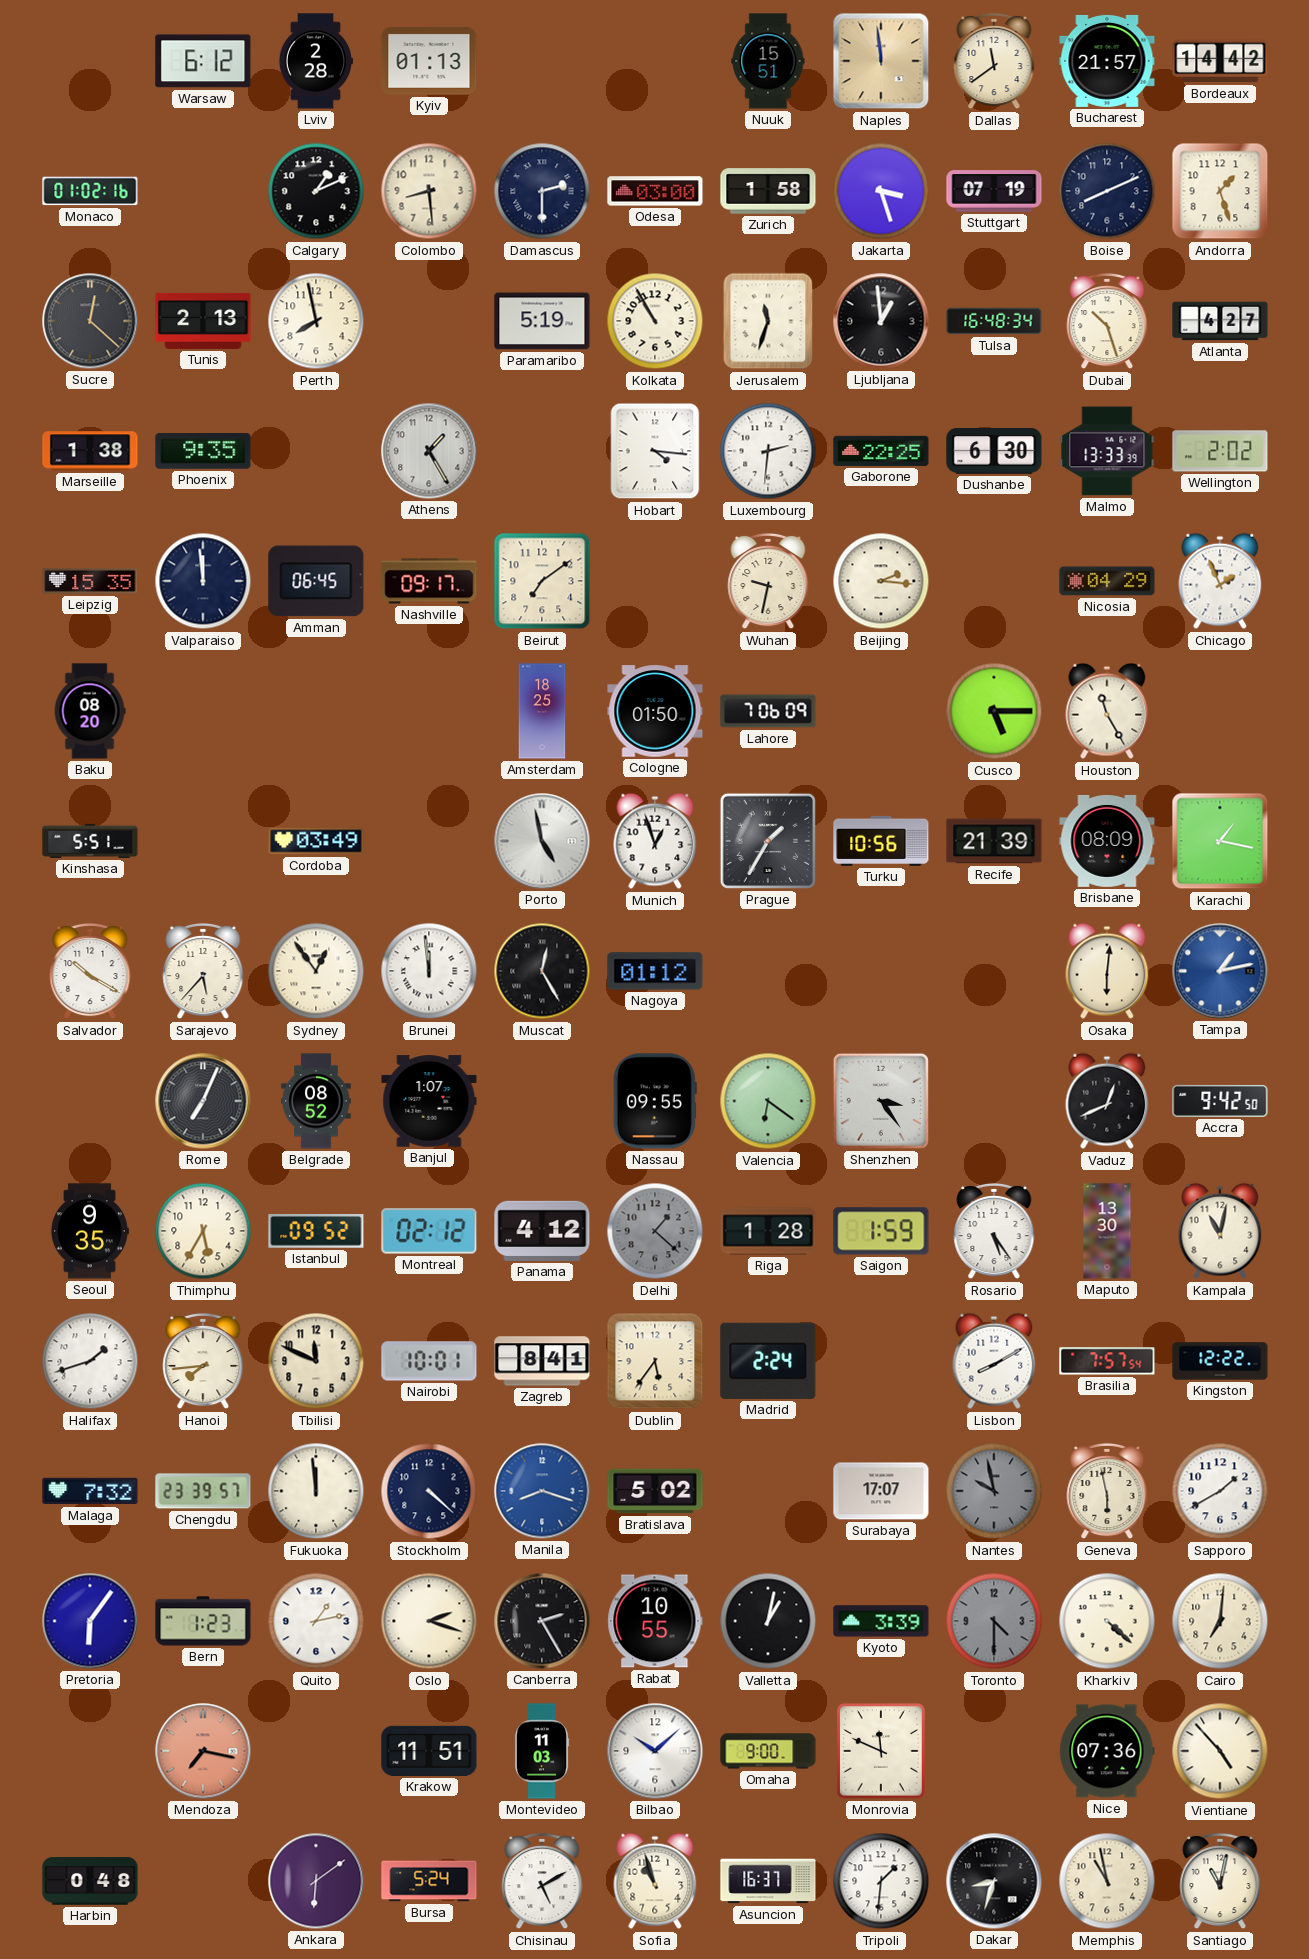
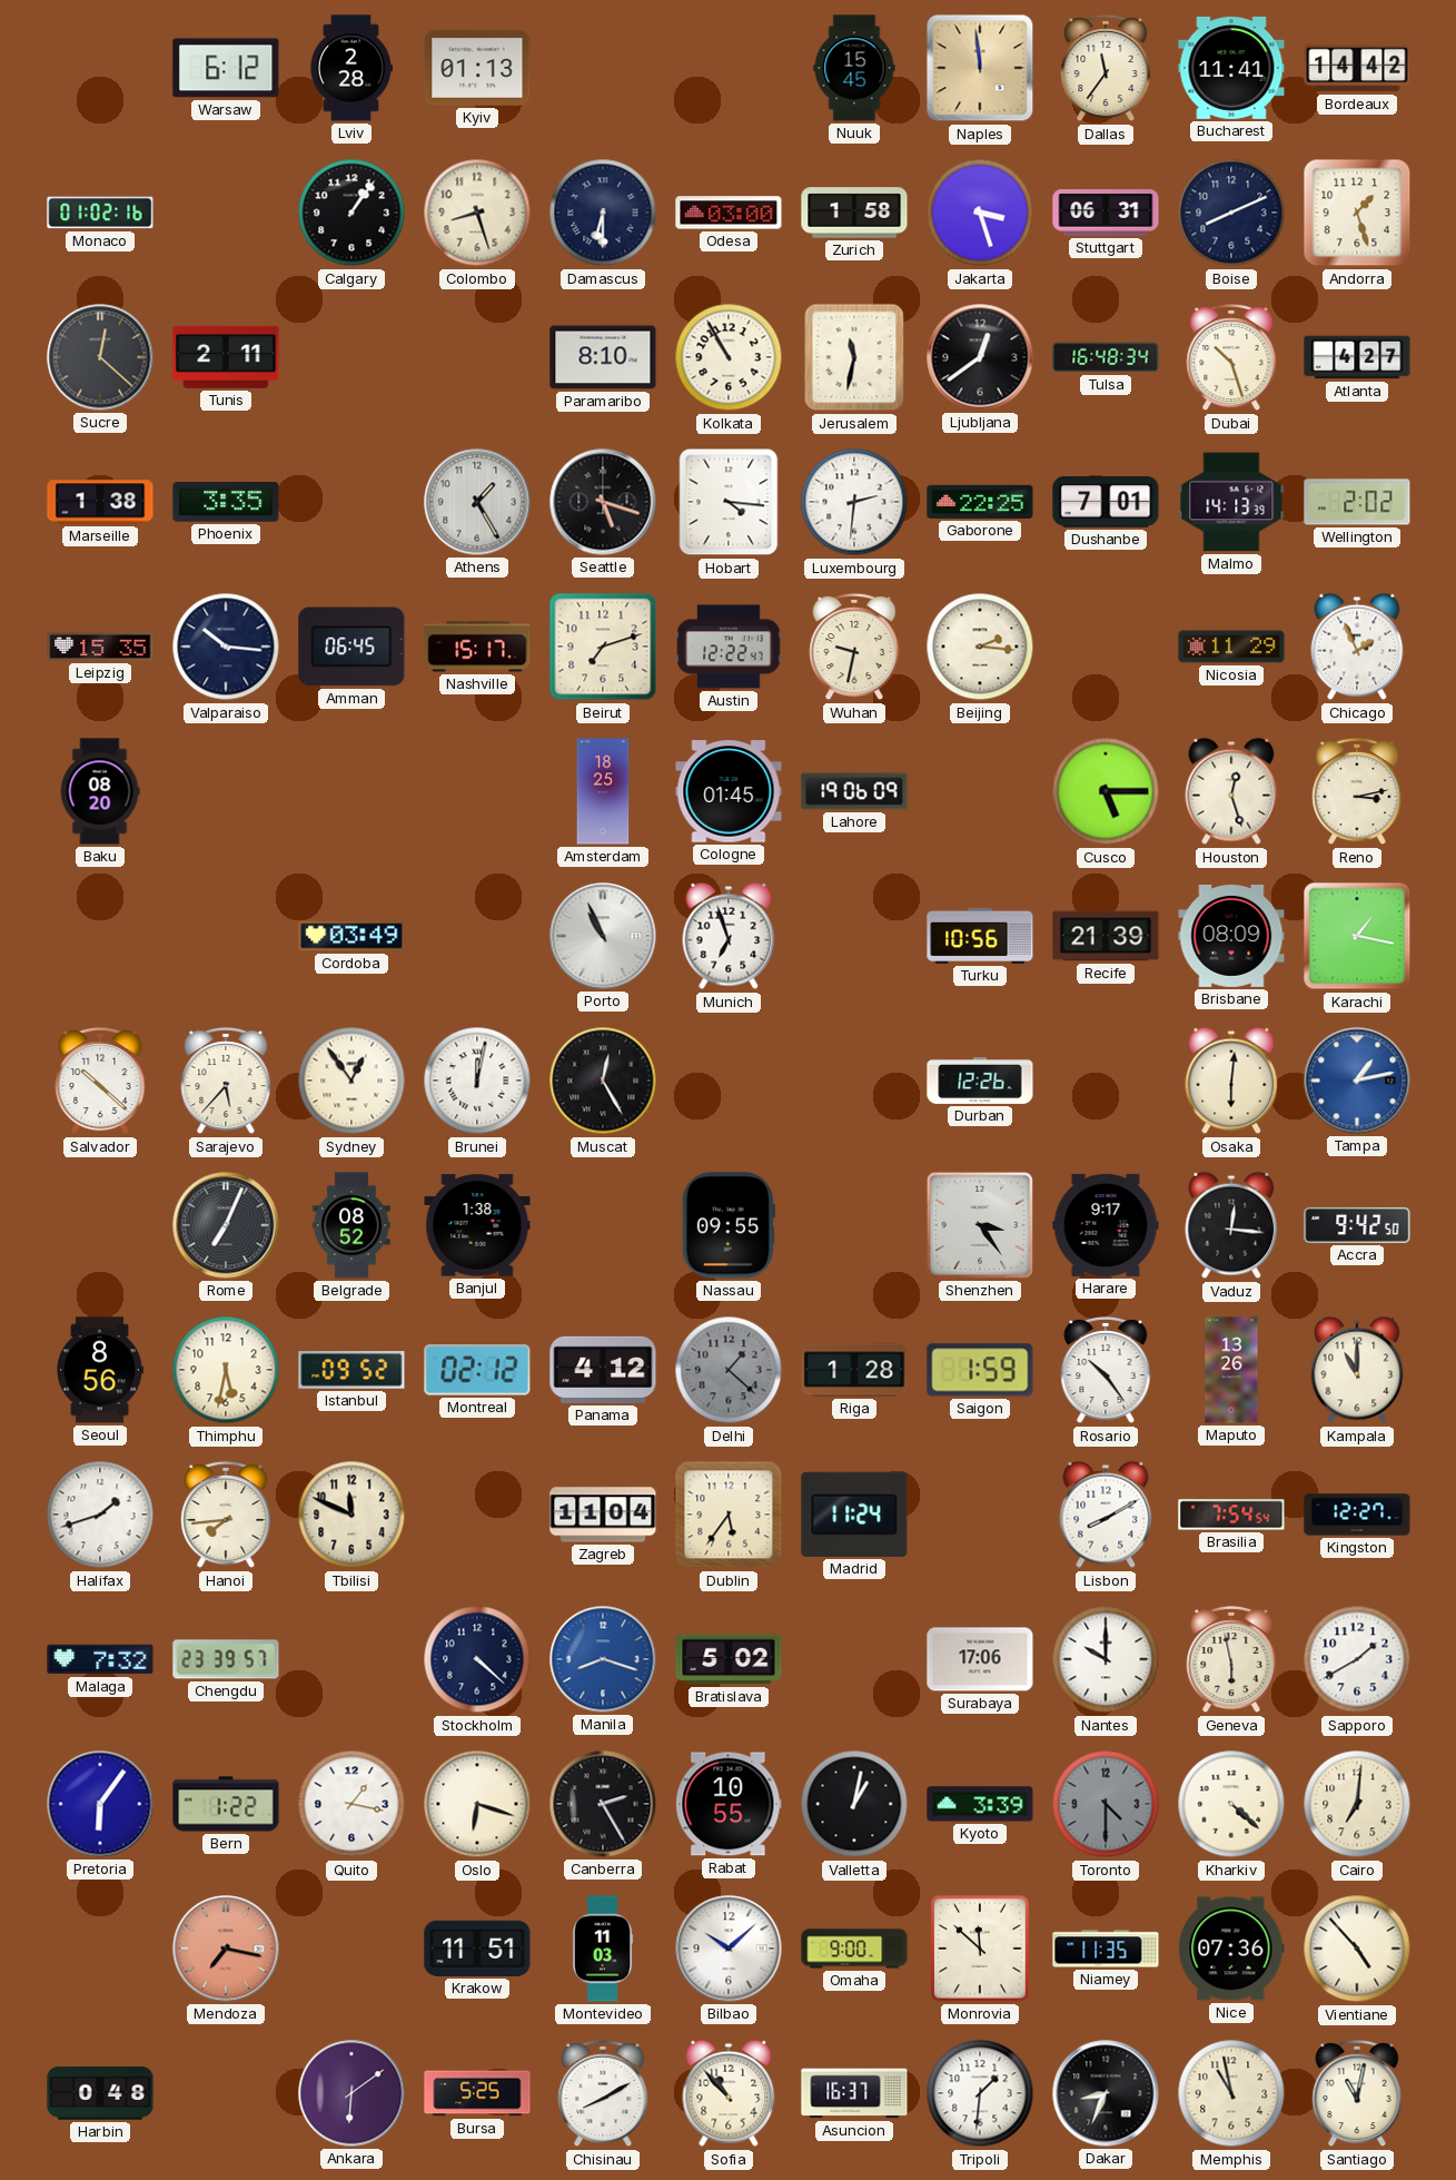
Nuuk: 15:51 -> 15:45 (854, 68)
Dallas: 11:39 -> 11:36 (1106, 68)
Bucharest: 21:57 -> 11:41 (1231, 68)
Calgary: 1:11 -> 1:06 (351, 213)
Colombo: 8:29 -> 8:27 (477, 213)
Damascus: 2:30 -> 6:30 (603, 213)
Stuttgart: 07:19 -> 06:31 (1106, 213)
Tunis: 2:13 -> 2:11 (226, 357)
Perth: 7:58 -> none (316, 321)
Paramaribo: 5:19 -> 8:10 (603, 357)
Jerusalem: 11:33 -> 11:32 (854, 357)
Ljubljana: 12:59 -> 12:39 (980, 357)
Phoenix: 9:35 -> 3:35 (226, 502)
Seattle: none -> 5:18 (603, 502)
Dushanbe: 6:30 -> 7:01 (1106, 502)
Malmo: 13:33 -> 14:13 (1231, 502)
Valparaiso: 11:59 -> 10:16 (226, 647)
Nashville: 09:17 -> 15:17 (477, 647)
Beirut: 7:09 -> 7:12 (603, 647)
Austin: none -> 12:22 (729, 647)
Nicosia: 04:29 -> 11:29 (1231, 647)
Cologne: 01:50 -> 01:45 (729, 791)
Lahore: 7:06 -> 19:06 (854, 791)
Houston: 11:25 -> 12:27 (1231, 791)
Reno: none -> 3:13 (1357, 791)
Kinshasa: 5:51 -> none (90, 841)
Porto: 4:58 -> 10:56 (603, 936)
Munich: 12:57 -> 6:57 (729, 936)
Prague: 1:35 -> none (768, 841)
Salvador: 10:20 -> 10:22 (100, 1081)
Brunei: 11:59 -> 12:02 (477, 1081)
Nagoya: 01:12 -> none (655, 971)
Durban: none -> 12:26 (980, 1081)
Banjul: 1:07 -> 1:38 (477, 1225)
Valencia: 6:21 -> none (768, 1101)
Harare: none -> 9:17 (1106, 1225)
Vaduz: 12:41 -> 12:16 (1231, 1225)
Seoul: 9:35 -> 8:56 (100, 1370)
Thimphu: 5:35 -> 5:32 (226, 1370)
Rosario: 5:24 -> 10:24 (1106, 1370)
Maputo: 13:30 -> 13:26 (1231, 1370)
Kampala: 11:02 -> 11:00 (1357, 1370)
Nairobi: 10:01 -> none (429, 1361)
Zagreb: 8:41 -> 11:04 (603, 1515)
Madrid: 2:24 -> 11:24 (854, 1515)
Brasilia: 7:57 -> 7:54 (1231, 1515)
Kingston: 12:22 -> 12:27 (1357, 1515)
Fukuoka: 11:59 -> none (316, 1491)
Surabaya: 17:07 -> 17:06 (980, 1659)
Nantes: 9:58 -> 10:00 (1106, 1659)
Nantes dial: grey -> white (1106, 1659)
Bern: 1:23 -> 1:22 (226, 1804)
Quito: 1:13 -> 1:17 (351, 1804)
Oslo: 2:18 -> 6:18 (477, 1804)
Monrovia: 11:49 -> 11:52 (981, 1950)
Niamey: none -> 11:35 (1106, 1949)
Bursa: 5:24 -> 5:25 (477, 2093)
Chisinau: 5:10 -> 8:10 (603, 2093)
Sofia: 10:57 -> 10:53 (729, 2093)
Dakar: 8:33 -> 8:34 (1106, 2093)
